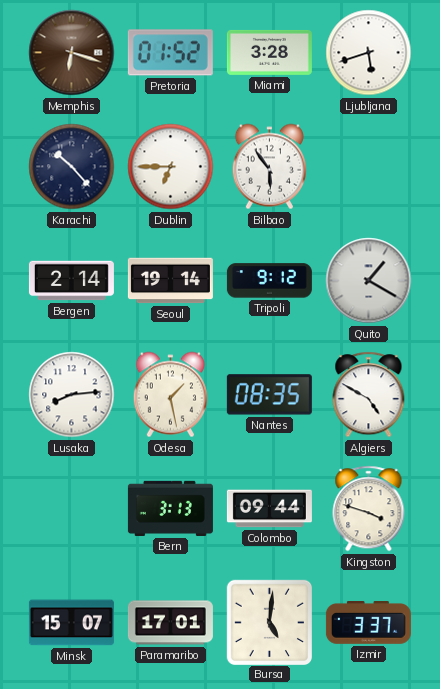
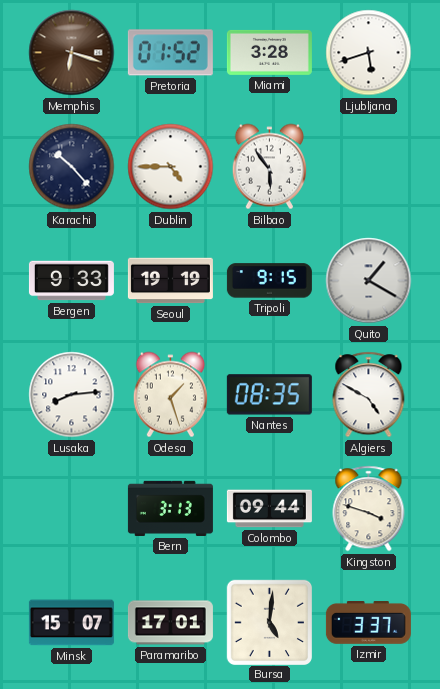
Dublin: 6:45 -> 4:45 (171, 167)
Bergen: 2:14 -> 9:33 (71, 281)
Seoul: 19:14 -> 19:19 (170, 281)
Tripoli: 9:12 -> 9:15 (269, 281)
Odesa: 1:28 -> 1:27 (170, 395)
